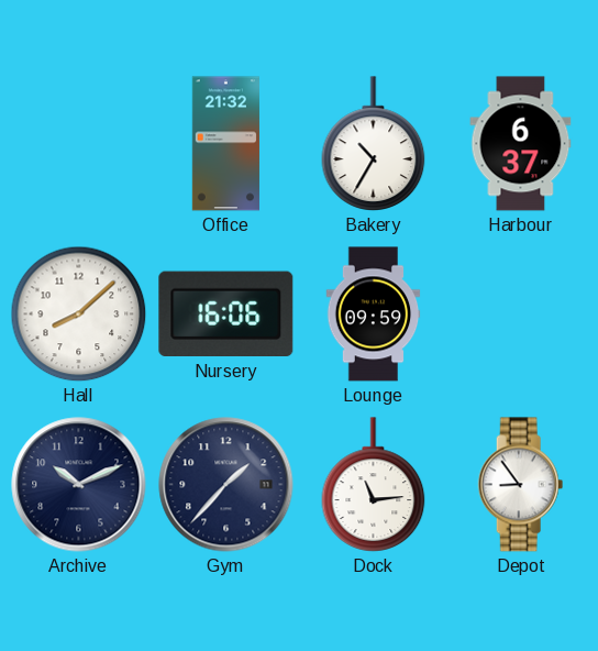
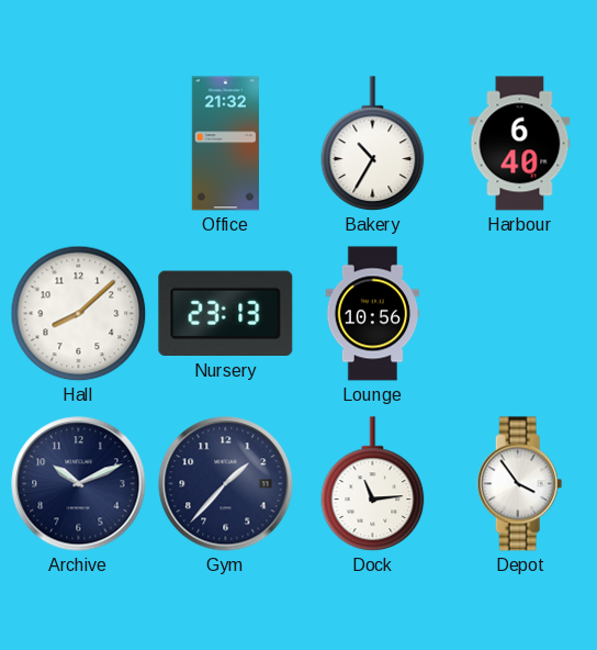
Harbour: 6:37 -> 6:40 (520, 144)
Nursery: 16:06 -> 23:13 (226, 314)
Lounge: 09:59 -> 10:56 (373, 314)
Depot: 8:54 -> 3:54 (520, 484)
